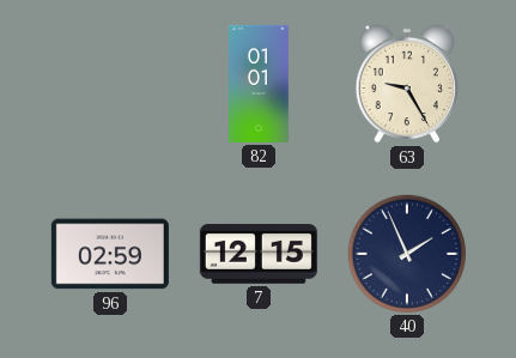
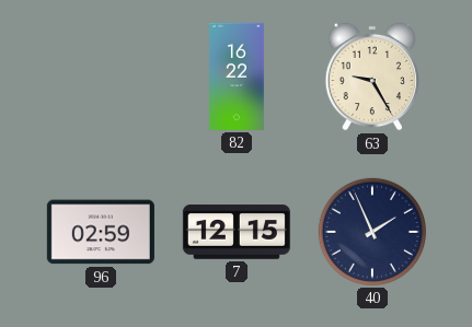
82: 01:01 -> 16:22 (238, 77)
